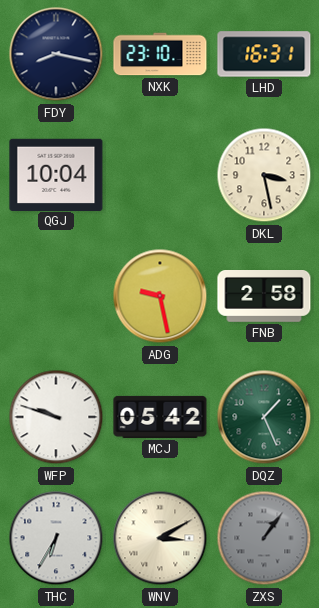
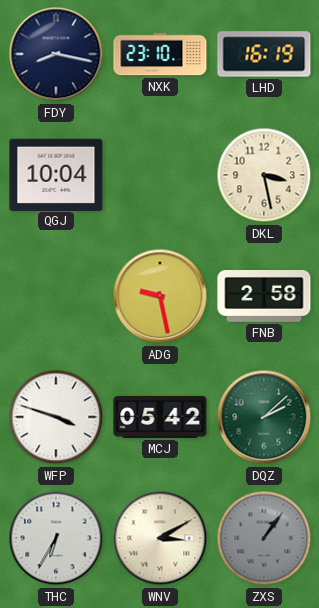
LHD: 16:31 -> 16:19 (264, 54)
WFP: 9:48 -> 3:48 (56, 417)
DQZ: 1:26 -> 2:08 (264, 417)
